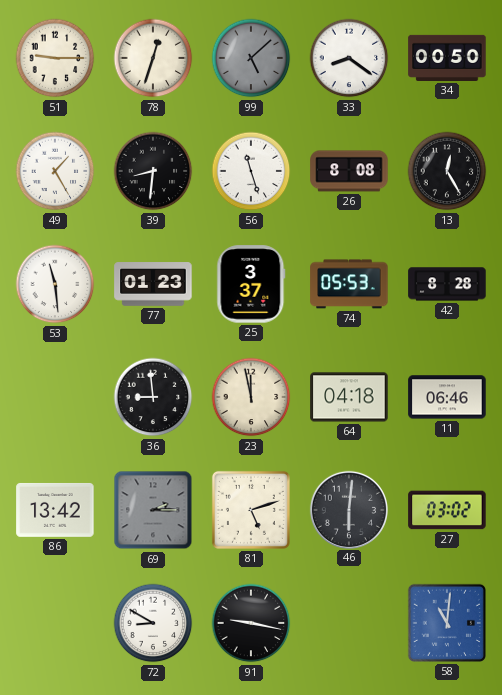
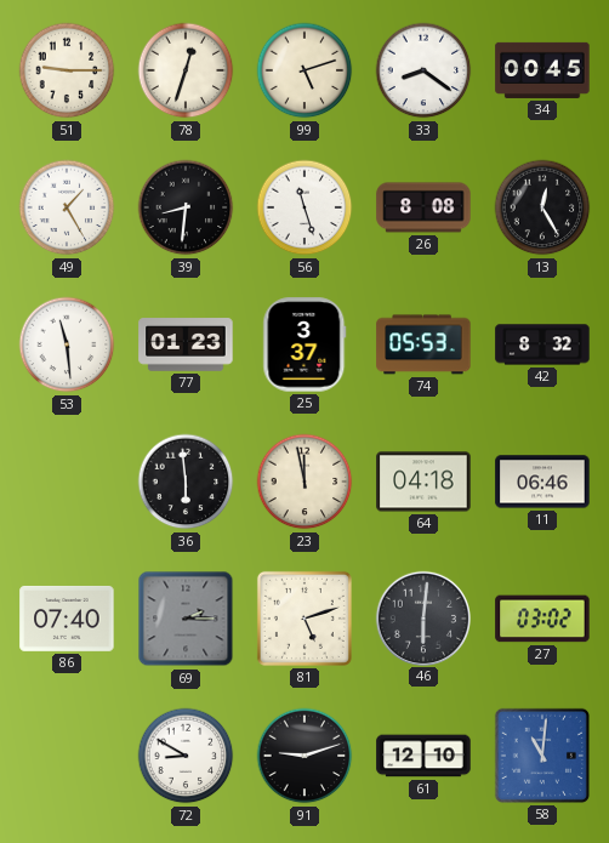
99: 5:08 -> 5:12 (304, 70)
99 dial: grey -> cream (304, 70)
34: 00:50 -> 00:45 (542, 70)
42: 8:28 -> 8:32 (542, 344)
36: 8:59 -> 5:59 (186, 482)
86: 13:42 -> 07:40 (67, 619)
91: 9:17 -> 9:12 (304, 756)
61: none -> 12:10 (423, 756)
